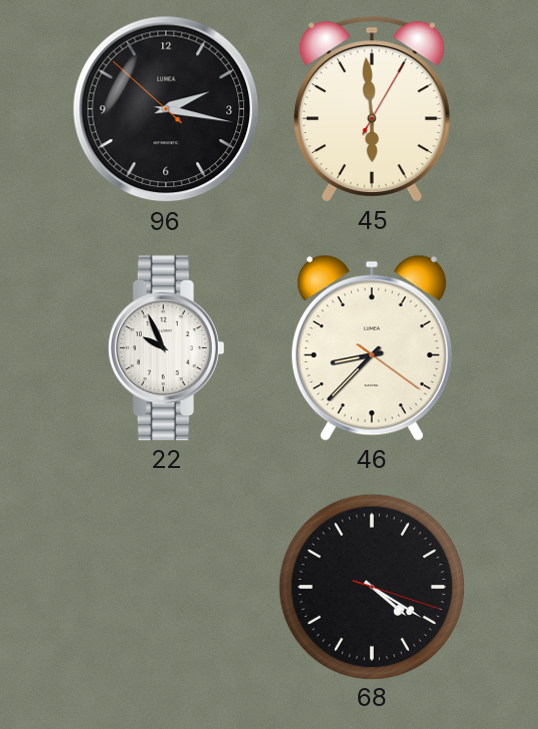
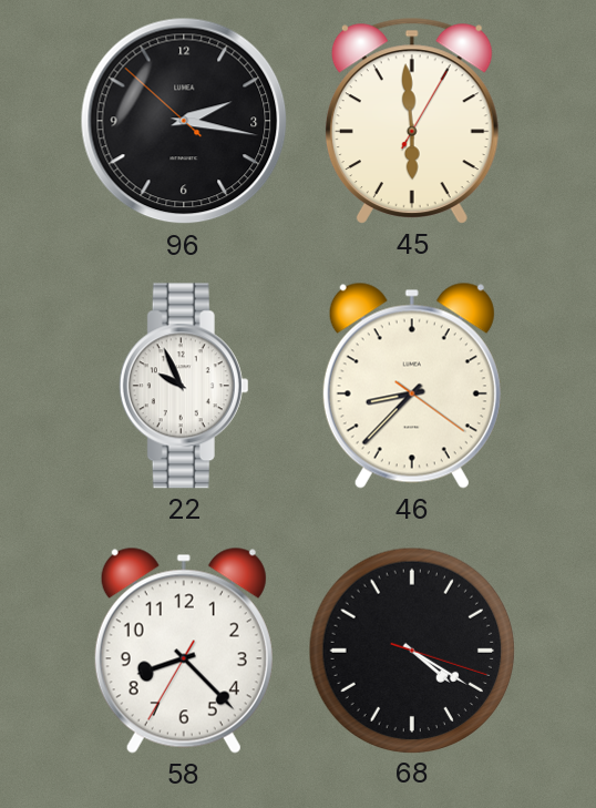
58: none -> 8:22 (184, 651)
